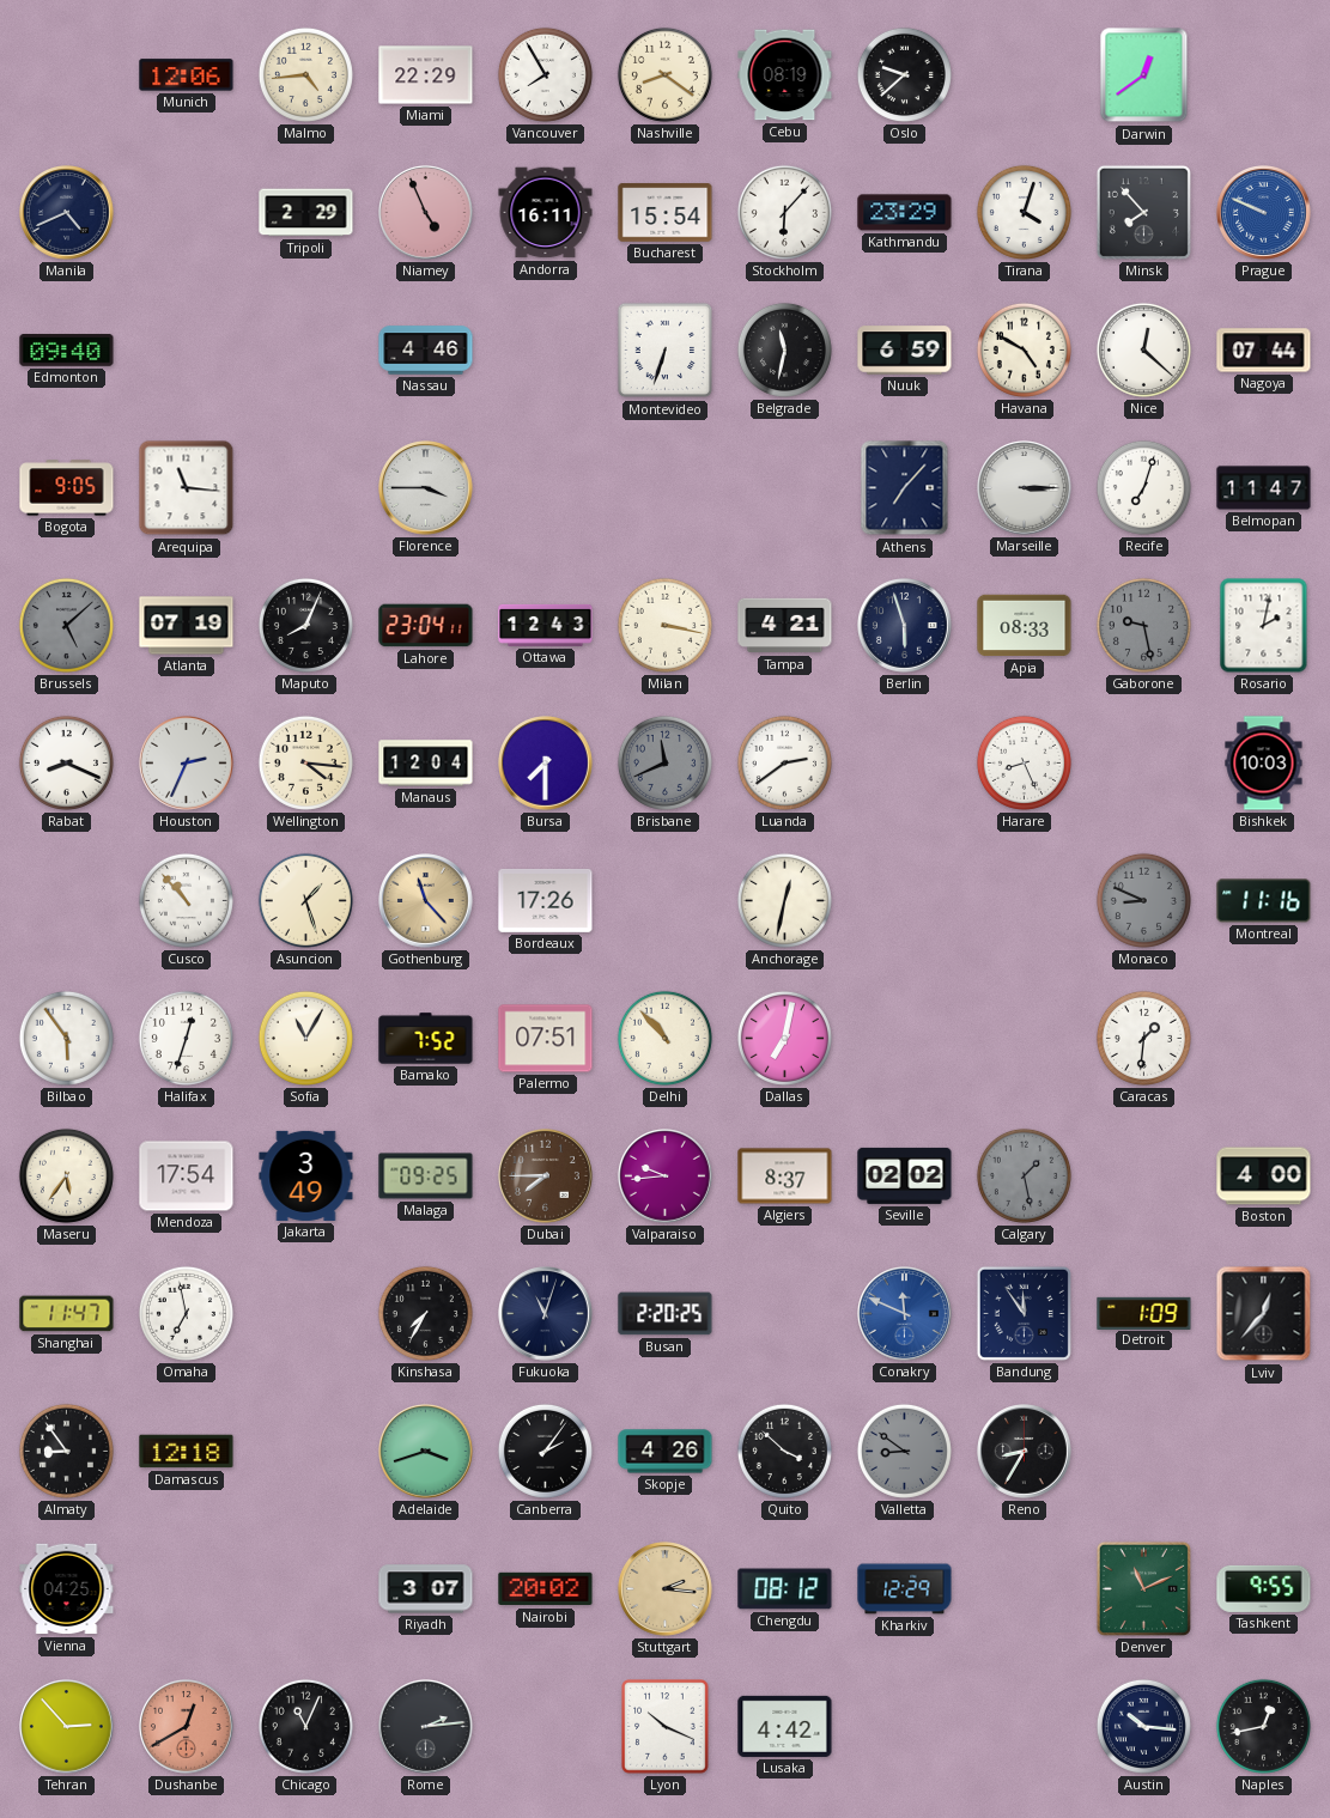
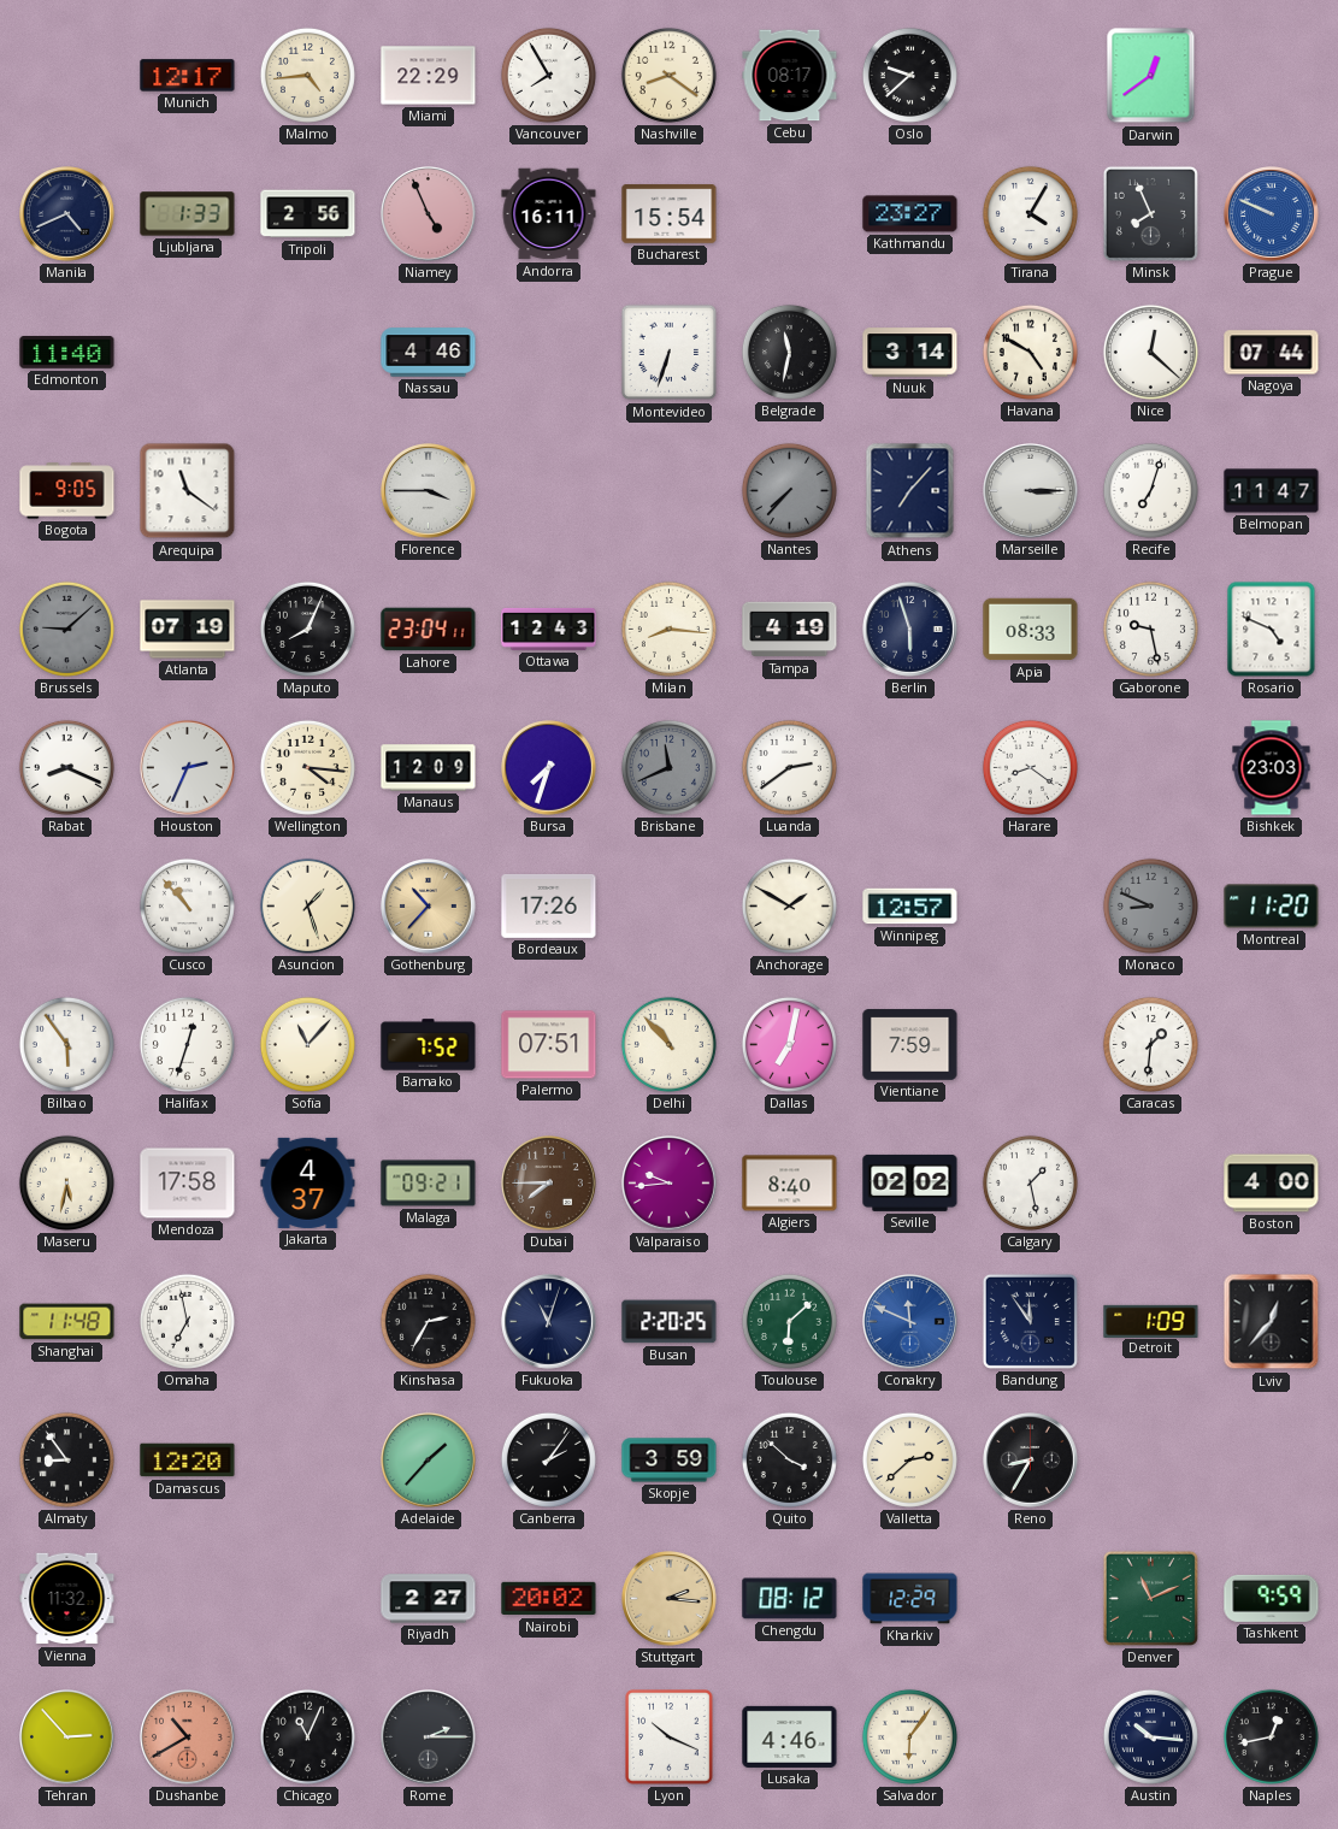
Munich: 12:06 -> 12:17 (188, 76)
Cebu: 08:19 -> 08:17 (790, 76)
Ljubljana: none -> 1:33 (188, 214)
Tripoli: 2:29 -> 2:56 (308, 214)
Stockholm: 6:07 -> none (784, 212)
Kathmandu: 23:29 -> 23:27 (910, 214)
Tirana: 4:03 -> 4:05 (1030, 213)
Minsk: 7:53 -> 7:56 (1150, 213)
Edmonton: 09:40 -> 11:40 (67, 353)
Nuuk: 6:59 -> 3:14 (910, 353)
Arequipa: 11:16 -> 11:21 (188, 491)
Nantes: none -> 7:37 (789, 490)
Brussels: 5:08 -> 9:08 (66, 629)
Milan: 3:17 -> 8:16 (668, 629)
Tampa: 4:21 -> 4:19 (790, 630)
Gaborone dial: grey -> white (1150, 629)
Rosario: 2:02 -> 4:49 (1272, 630)
Manaus: 12:04 -> 12:09 (429, 768)
Bursa: 7:30 -> 7:33 (549, 768)
Harare: 8:26 -> 8:21 (1030, 767)
Bishkek: 10:03 -> 23:03 (1272, 768)
Gothenburg: 11:23 -> 10:37 (429, 907)
Anchorage: 12:32 -> 1:50 (789, 905)
Winnipeg: none -> 12:57 (910, 907)
Montreal: 11:16 -> 11:20 (1272, 907)
Sofia: 11:05 -> 11:07 (307, 1044)
Vientiane: none -> 7:59 (910, 1045)
Maseru: 5:36 -> 5:32 (66, 1182)
Mendoza: 17:54 -> 17:58 (188, 1184)
Jakarta: 3:49 -> 4:37 (308, 1182)
Malaga: 09:25 -> 09:21 (429, 1184)
Algiers: 8:37 -> 8:40 (790, 1184)
Calgary dial: grey -> white (1030, 1182)
Shanghai: 11:47 -> 11:48 (67, 1322)
Kinshasa: 7:35 -> 2:35 (428, 1321)
Toulouse: none -> 6:08 (789, 1321)
Damascus: 12:18 -> 12:20 (188, 1461)
Adelaide: 3:42 -> 1:37 (429, 1461)
Skopje: 4:26 -> 3:59 (670, 1461)
Valletta: 8:51 -> 2:38 (909, 1459)
Valletta dial: grey -> cream (909, 1459)
Vienna: 04:25 -> 11:32 (67, 1599)
Riyadh: 3:07 -> 2:27 (429, 1599)
Tashkent: 9:55 -> 9:59 (1272, 1598)
Dushanbe: 12:40 -> 10:40 (188, 1737)
Rome: 2:14 -> 2:15 (429, 1737)
Lusaka: 4:42 -> 4:46 (790, 1736)
Salvador: none -> 6:06 (909, 1736)
